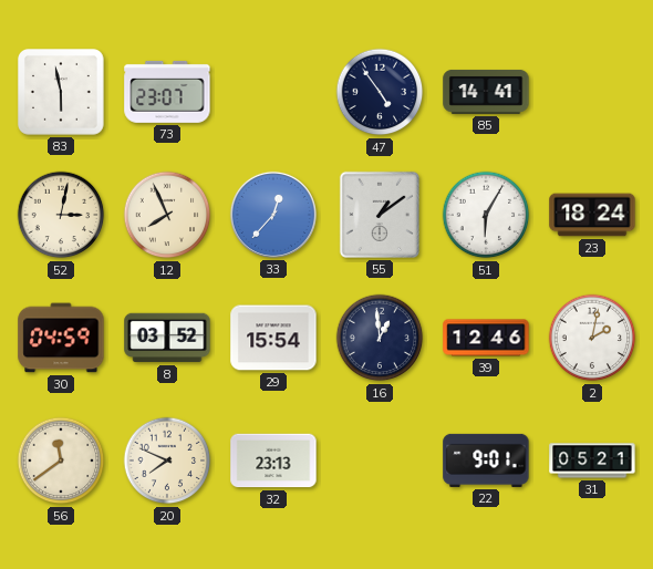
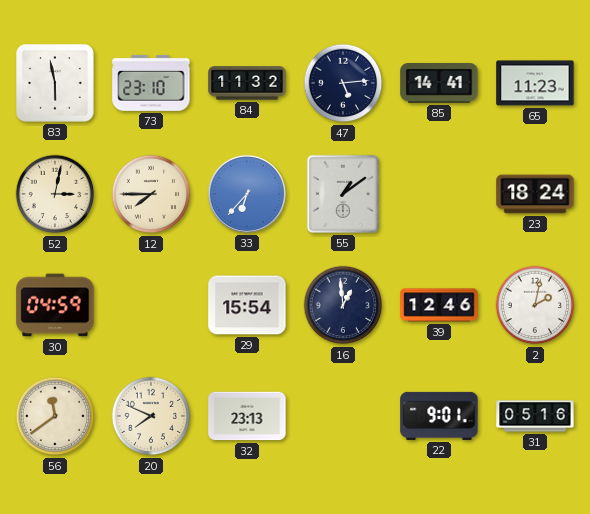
73: 23:07 -> 23:10 (151, 83)
84: none -> 11:32 (247, 83)
47: 4:54 -> 5:14 (343, 83)
65: none -> 11:23 (535, 83)
12: 7:56 -> 7:45 (151, 194)
33: 12:37 -> 6:37 (247, 194)
51: 6:05 -> none (486, 215)
8: 03:52 -> none (167, 338)
31: 05:21 -> 05:16 (535, 416)
